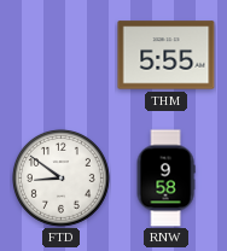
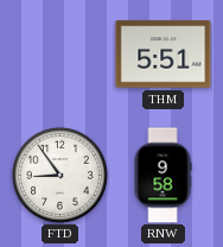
THM: 5:55 -> 5:51 (164, 55)
FTD: 8:51 -> 8:54 (59, 175)
